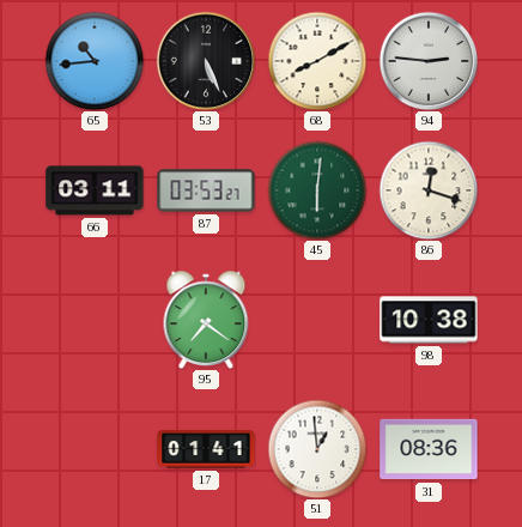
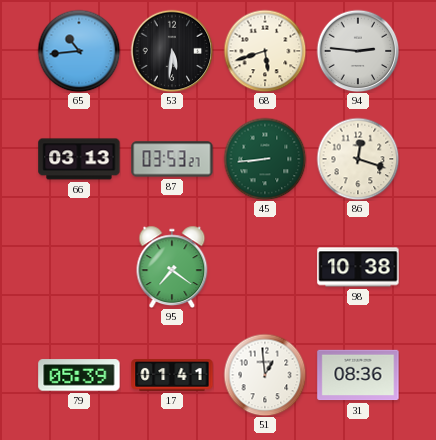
53: 5:26 -> 5:31 (172, 51)
68: 8:10 -> 5:42 (265, 51)
66: 03:11 -> 03:13 (79, 159)
45: 6:01 -> 8:44 (265, 159)
79: none -> 05:39 (79, 375)
